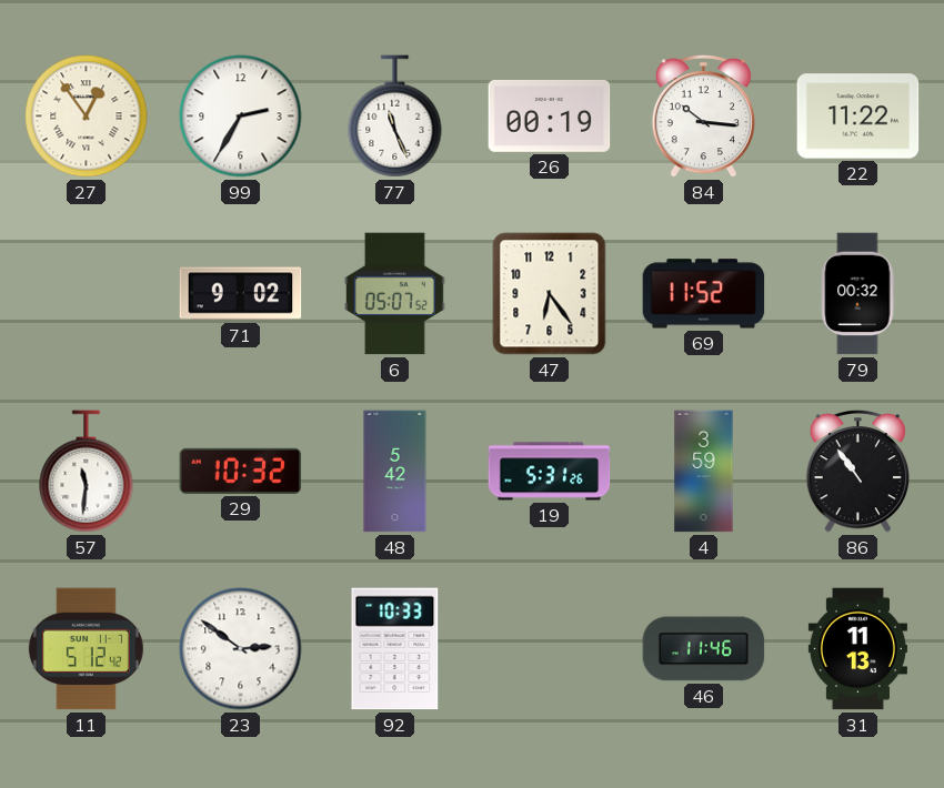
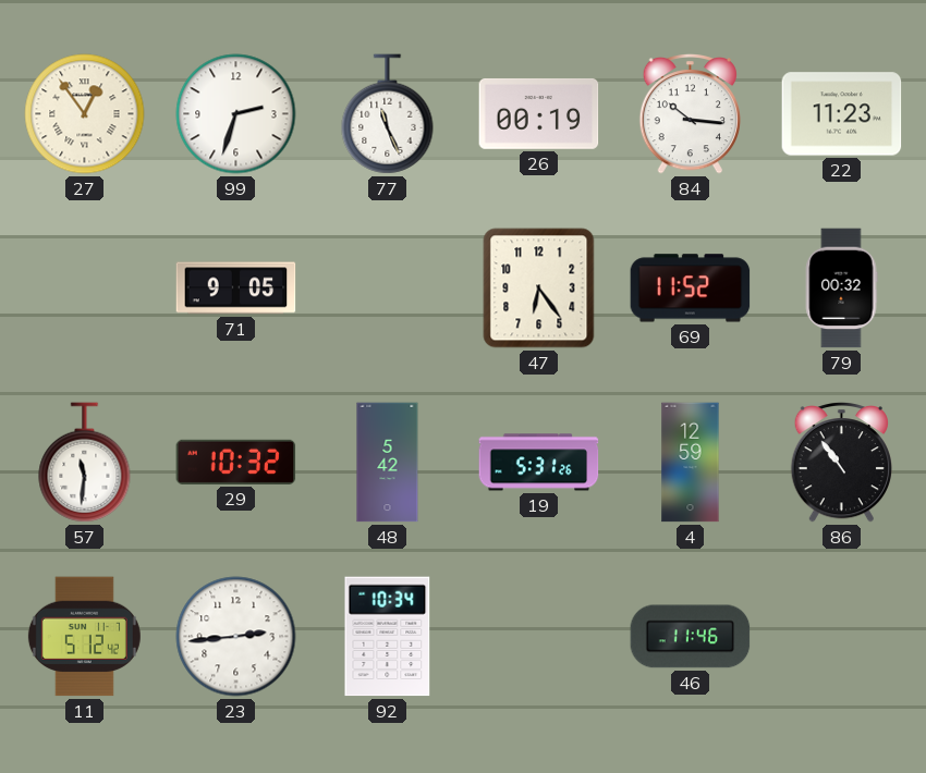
99: 2:35 -> 2:33 (236, 114)
22: 11:22 -> 11:23 (842, 114)
71: 9:02 -> 9:05 (236, 289)
6: 05:07 -> none (394, 294)
4: 3:59 -> 12:59 (691, 463)
23: 2:51 -> 2:44 (236, 637)
92: 10:33 -> 10:34 (388, 637)
31: 11:13 -> none (857, 649)
